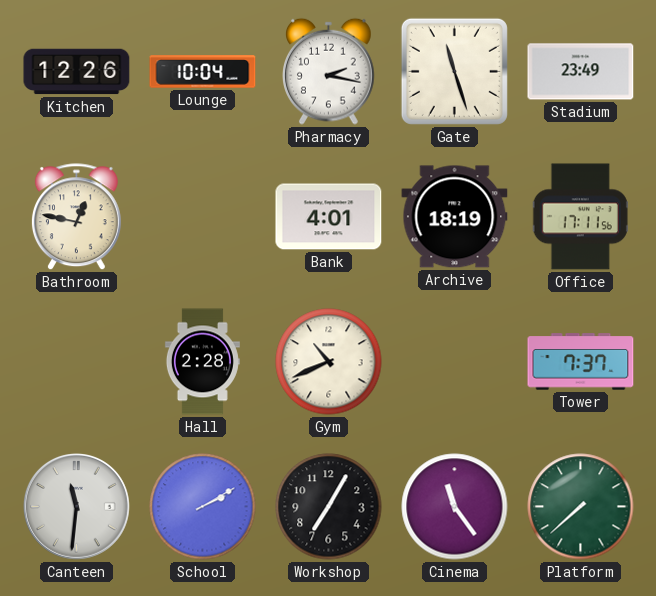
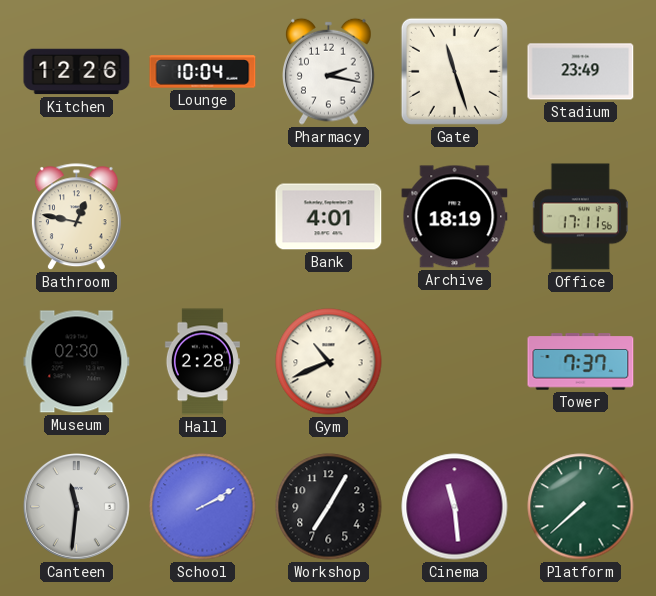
Museum: none -> 02:30 (77, 362)
Cinema: 11:24 -> 11:29 (455, 507)
